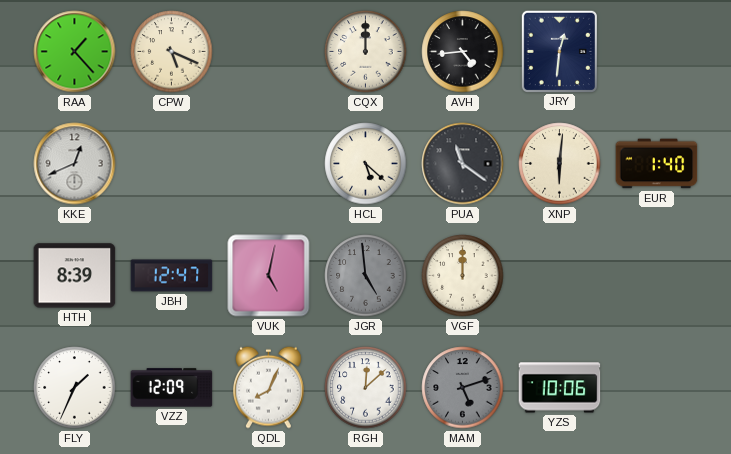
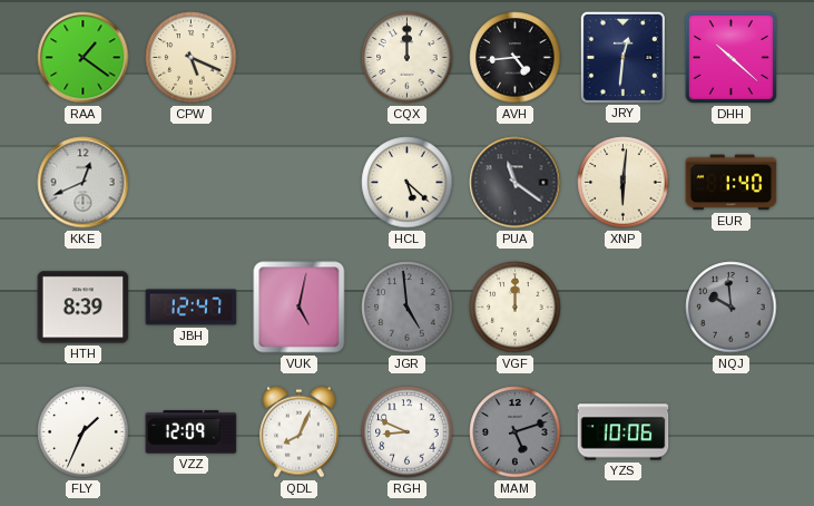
RAA: 1:23 -> 1:21 (84, 58)
DHH: none -> 10:22 (730, 57)
NQJ: none -> 9:59 (732, 308)
RGH: 12:08 -> 8:49 (408, 432)
